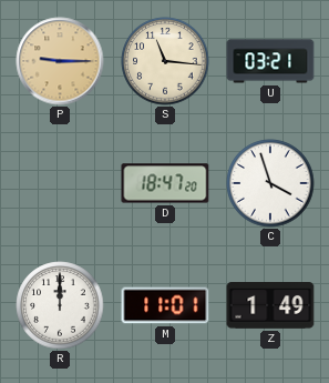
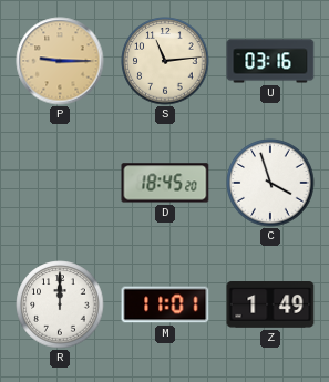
S: 11:16 -> 11:14 (165, 61)
U: 03:21 -> 03:16 (270, 61)
D: 18:47 -> 18:45 (165, 183)
